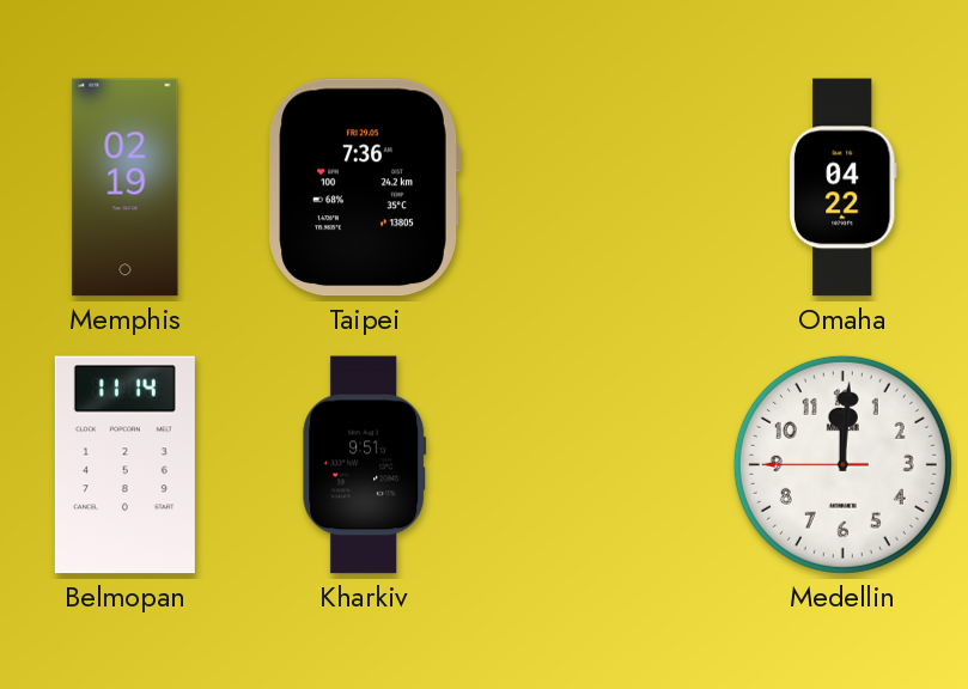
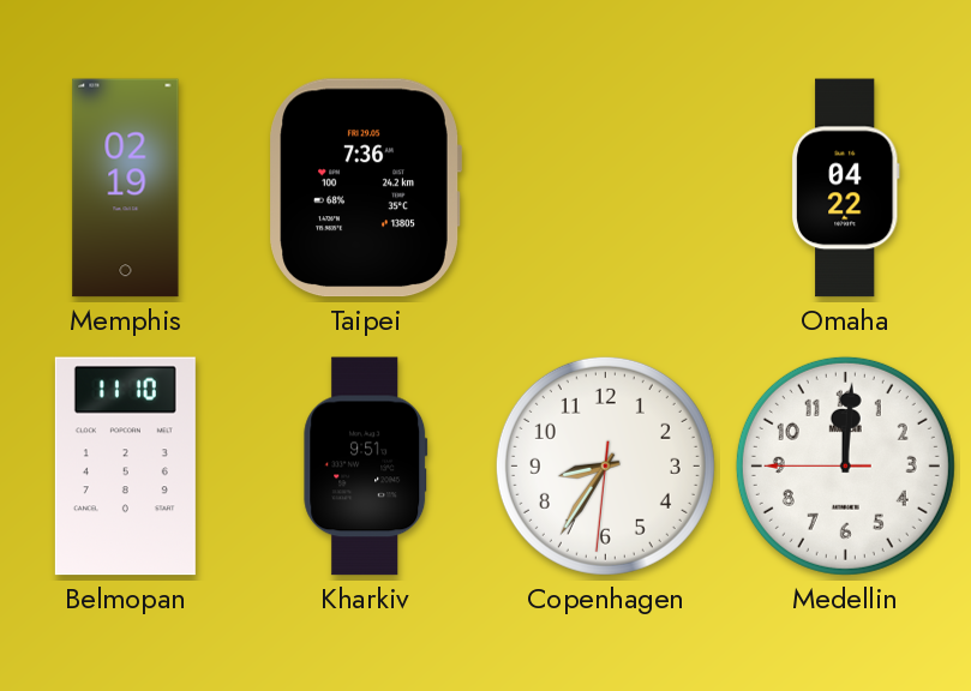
Belmopan: 11:14 -> 11:10 (125, 467)
Copenhagen: none -> 8:35 (605, 465)
